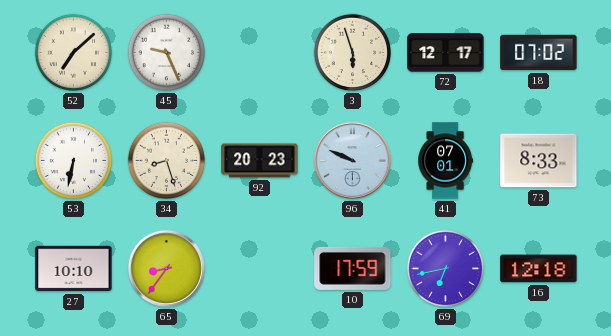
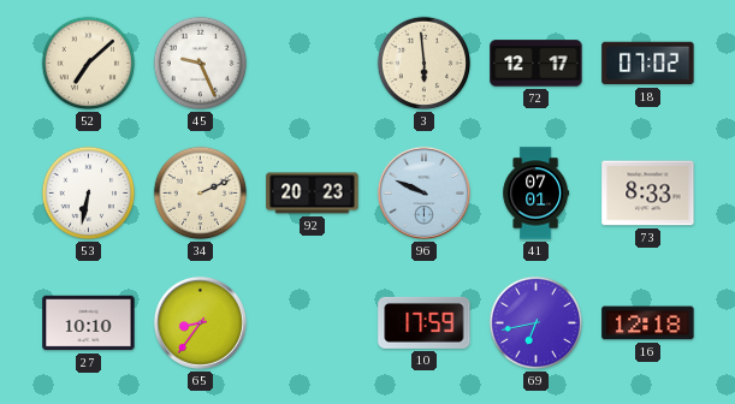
3: 5:57 -> 5:59 (425, 64)
34: 8:27 -> 2:11 (201, 194)
